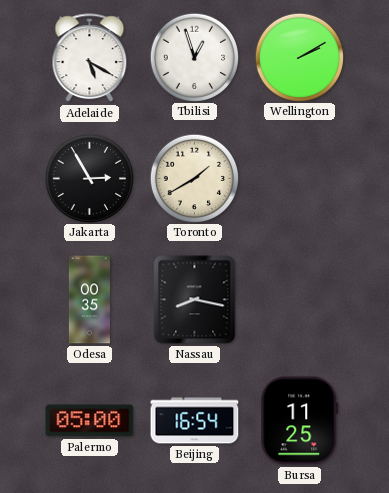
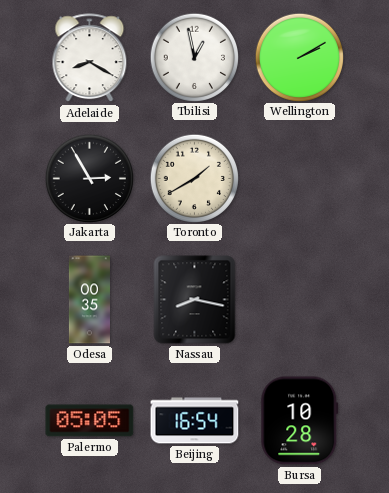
Adelaide: 5:20 -> 8:20 (90, 58)
Tbilisi: 12:57 -> 12:58 (194, 57)
Palermo: 05:00 -> 05:05 (90, 421)
Bursa: 11:25 -> 10:28 (300, 421)
